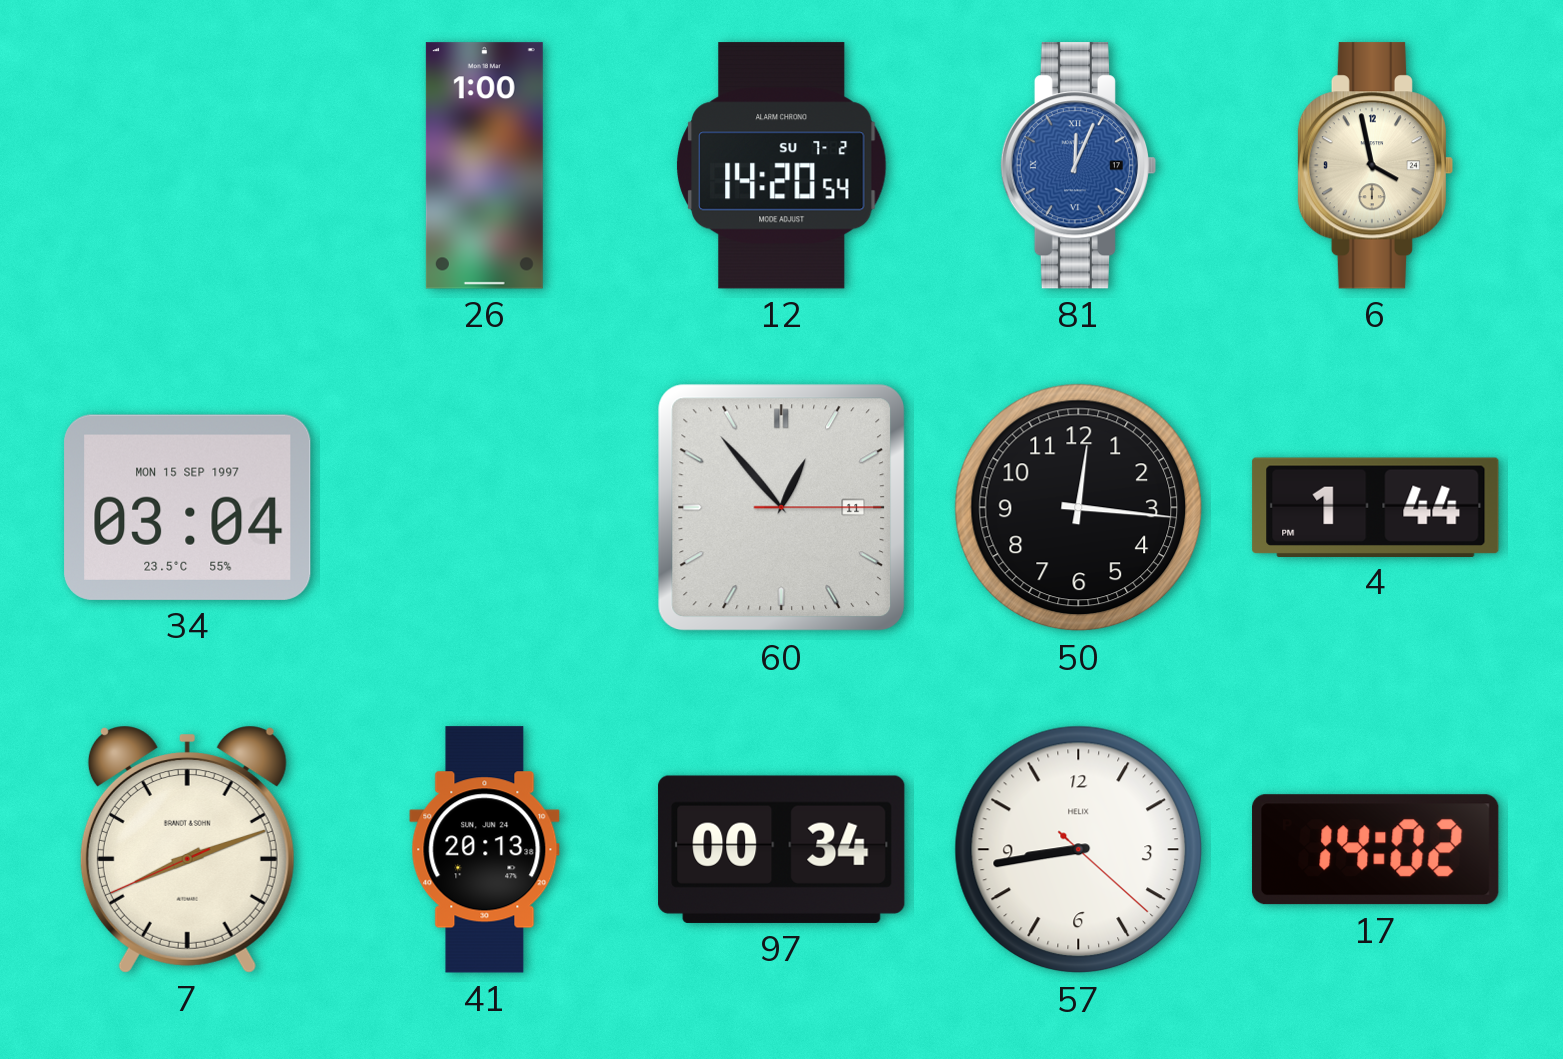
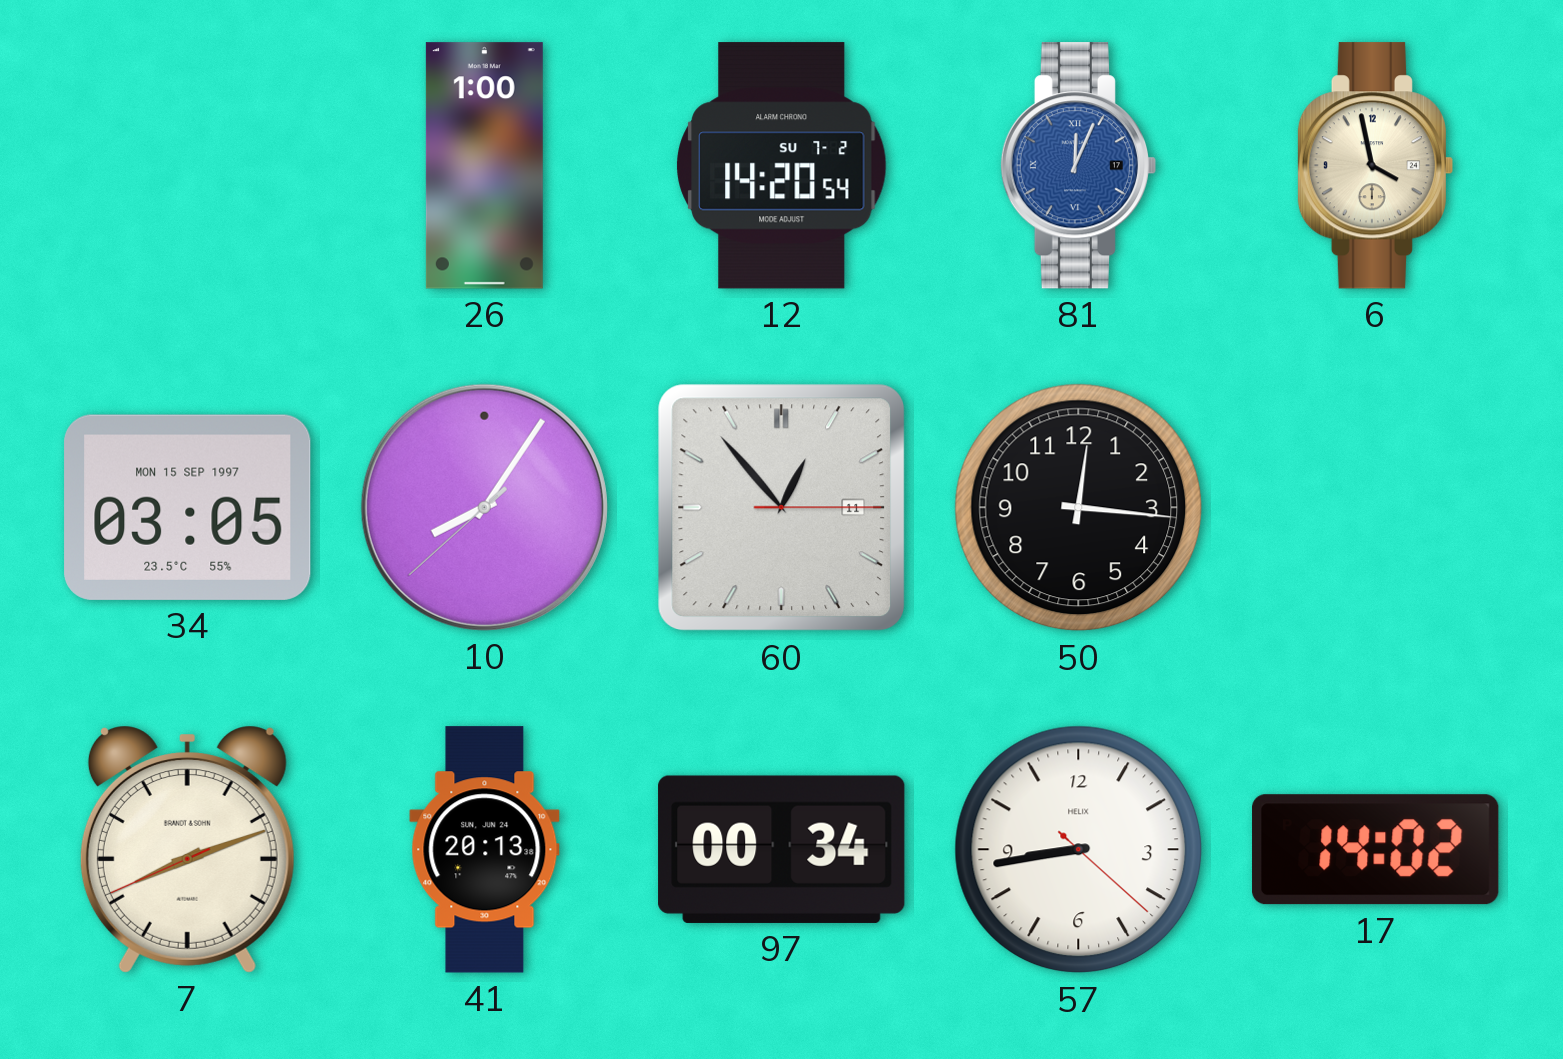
34: 03:04 -> 03:05 (188, 507)
10: none -> 8:05 (484, 507)
4: 1:44 -> none (1376, 507)
